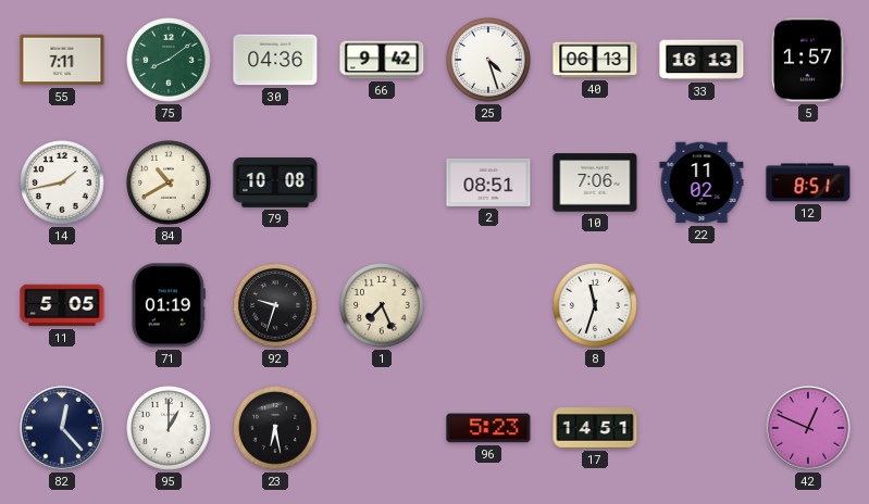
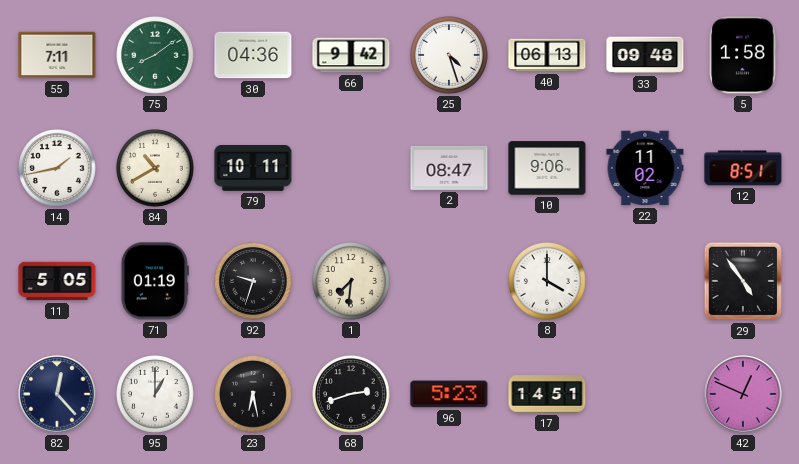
33: 16:13 -> 09:48 (645, 55)
5: 1:57 -> 1:58 (743, 55)
79: 10:08 -> 10:11 (253, 168)
2: 08:51 -> 08:47 (449, 168)
10: 7:06 -> 9:06 (547, 168)
1: 7:26 -> 7:31 (352, 282)
8: 11:33 -> 4:00 (548, 282)
29: none -> 4:54 (743, 281)
68: none -> 2:42 (352, 395)
